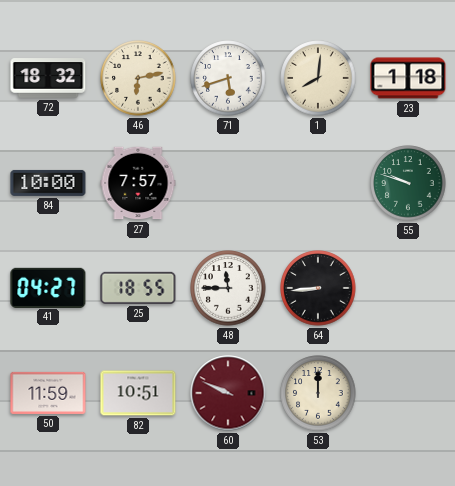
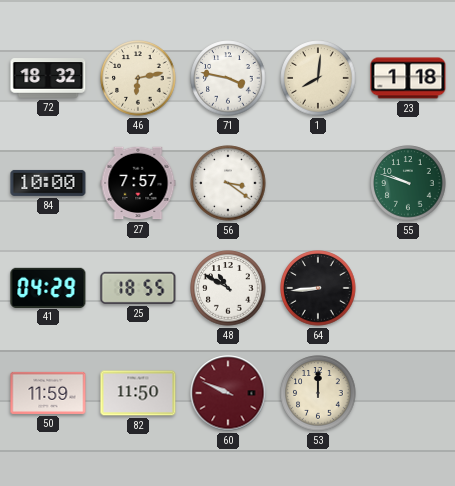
71: 5:42 -> 3:47 (228, 78)
56: none -> 3:21 (228, 183)
41: 04:27 -> 04:29 (48, 287)
48: 11:45 -> 10:50 (228, 288)
82: 10:51 -> 11:50 (138, 393)
